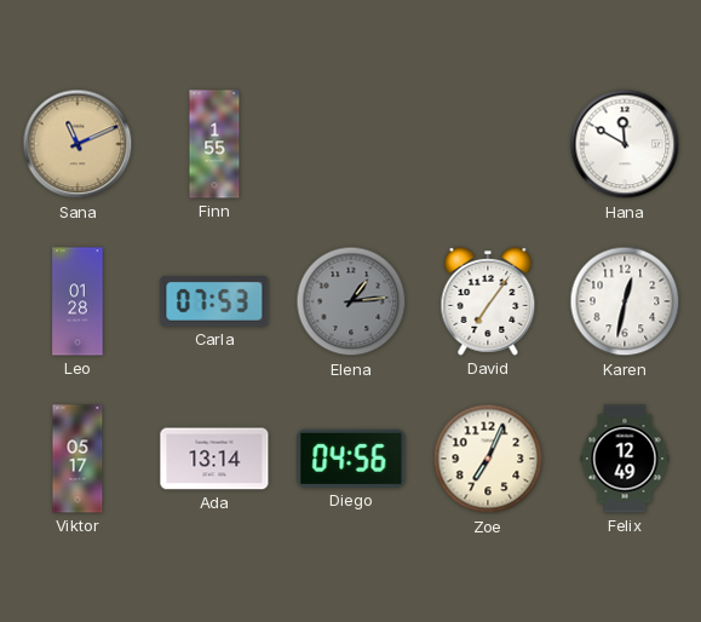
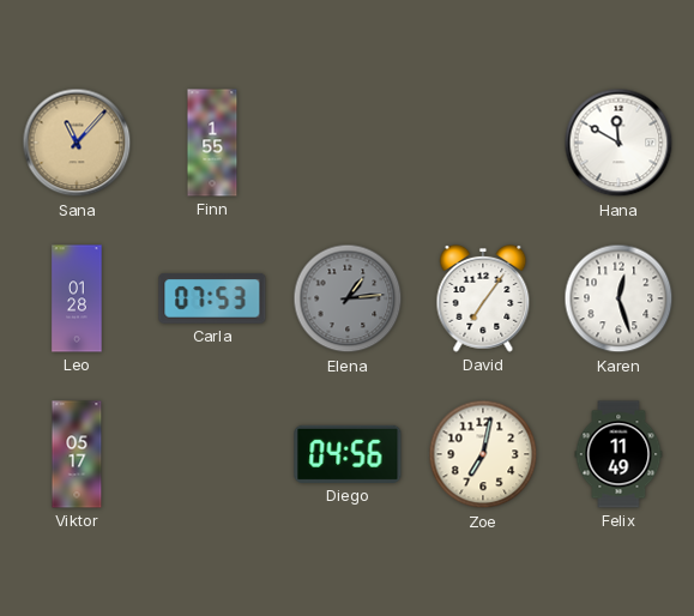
Sana: 11:11 -> 11:07 (77, 143)
Karen: 12:32 -> 12:27 (618, 298)
Ada: 13:14 -> none (214, 459)
Zoe: 7:04 -> 7:02 (483, 454)
Felix: 12:49 -> 11:49 (618, 454)
